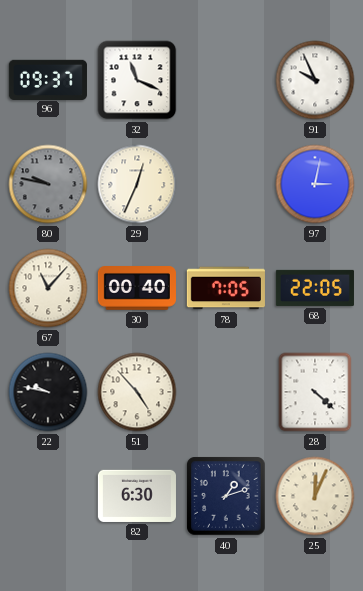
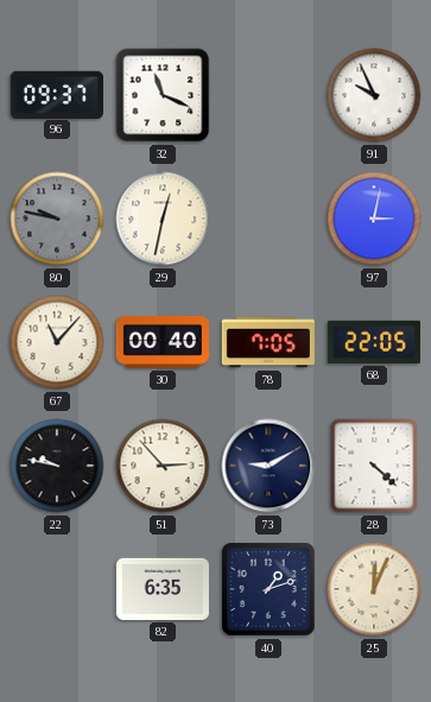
29: 12:34 -> 12:32 (163, 219)
51: 4:53 -> 2:53 (163, 466)
73: none -> 9:10 (268, 466)
82: 6:30 -> 6:35 (163, 589)
